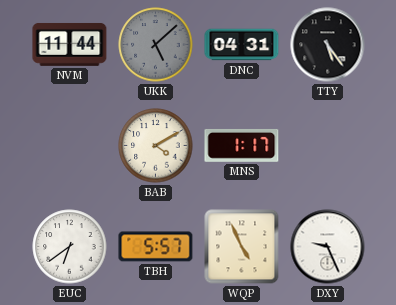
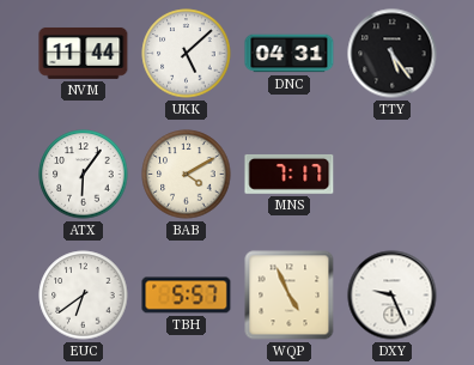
UKK dial: grey -> white (187, 54)
ATX: none -> 6:06 (84, 175)
MNS: 1:17 -> 7:17 (290, 174)
